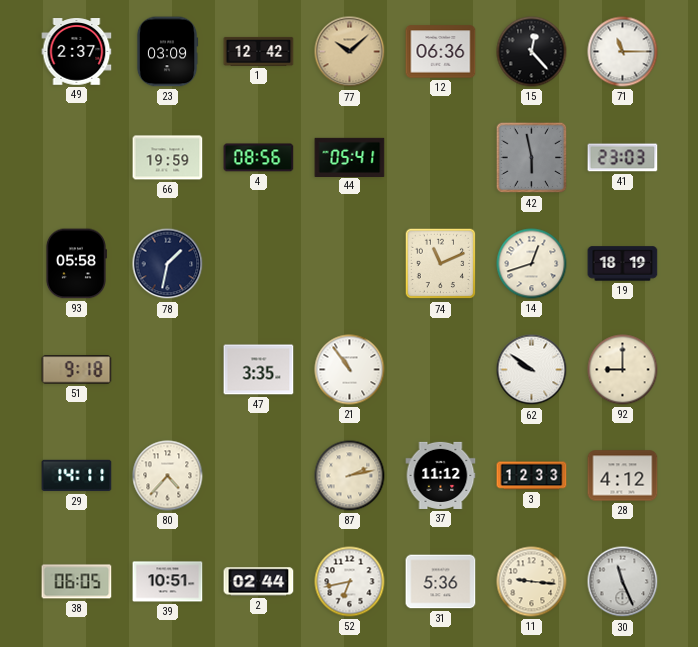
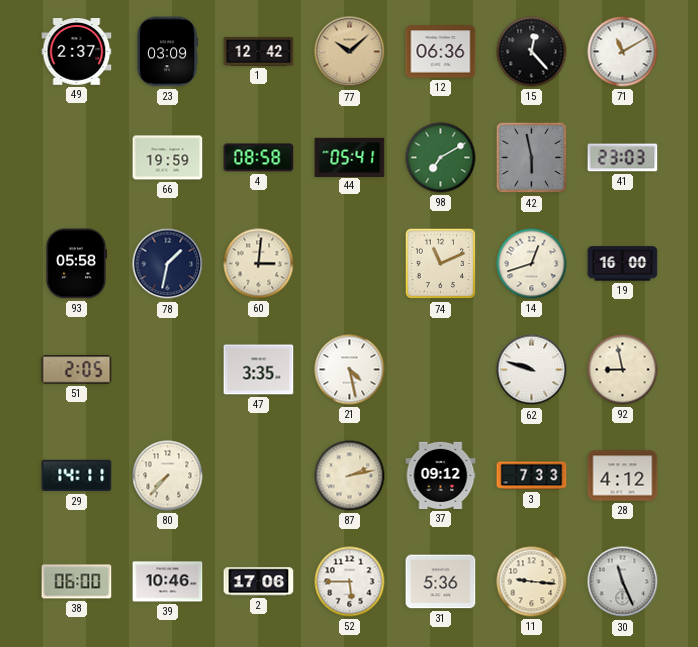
71: 11:15 -> 11:10 (623, 52)
4: 08:56 -> 08:58 (259, 158)
98: none -> 7:10 (441, 158)
60: none -> 3:01 (259, 264)
19: 18:19 -> 16:00 (623, 264)
51: 9:18 -> 2:05 (77, 370)
21: 10:54 -> 4:28 (350, 370)
62: 9:51 -> 9:48 (532, 370)
92: 9:00 -> 8:58 (623, 370)
80: 4:37 -> 7:37 (168, 476)
37: 11:12 -> 09:12 (441, 475)
3: 12:33 -> 7:33 (532, 476)
38: 06:05 -> 06:00 (77, 582)
39: 10:51 -> 10:46 (168, 582)
2: 02:44 -> 17:06 (259, 582)
52: 6:43 -> 5:45 (350, 582)
